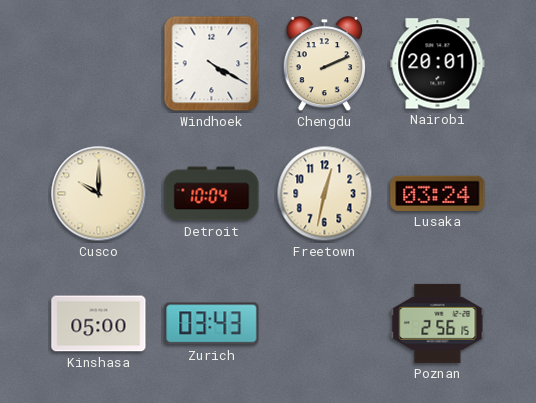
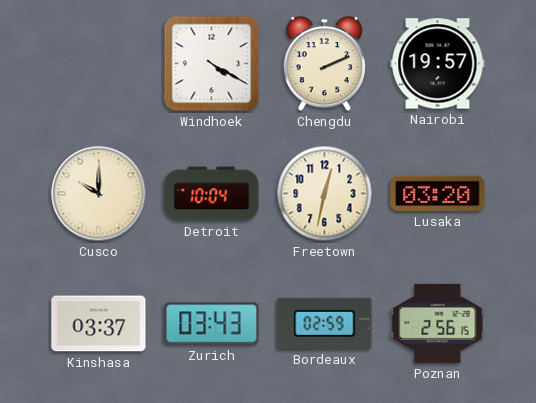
Nairobi: 20:01 -> 19:57 (438, 64)
Lusaka: 03:24 -> 03:20 (438, 193)
Kinshasa: 05:00 -> 03:37 (99, 324)
Bordeaux: none -> 02:59 (325, 323)
